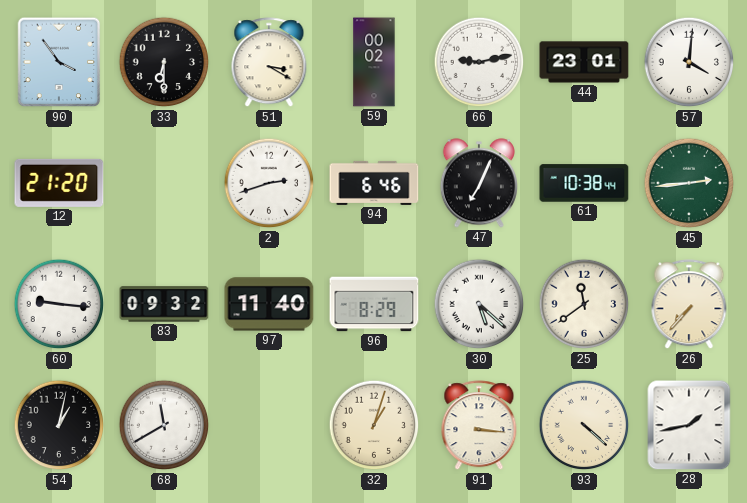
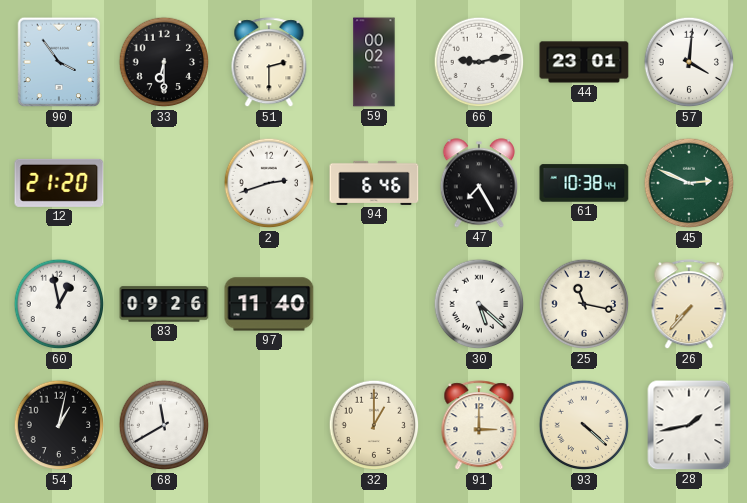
51: 3:20 -> 2:30 (269, 63)
47: 7:04 -> 7:25 (479, 183)
45: 2:44 -> 2:49 (689, 183)
60: 9:16 -> 12:58 (59, 304)
83: 09:32 -> 09:26 (164, 304)
96: 8:29 -> none (374, 304)
25: 11:39 -> 11:17 (584, 304)
32: 1:03 -> 1:00 (374, 425)
91: 3:16 -> 3:00 (479, 426)
